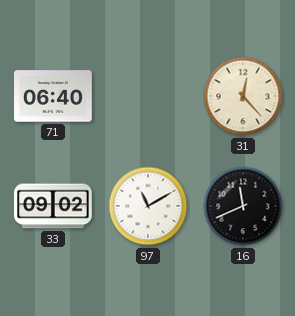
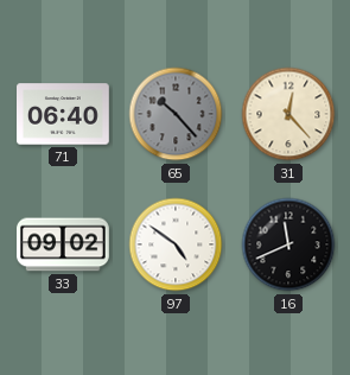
65: none -> 10:23 (176, 114)
97: 11:10 -> 4:51 (176, 244)
